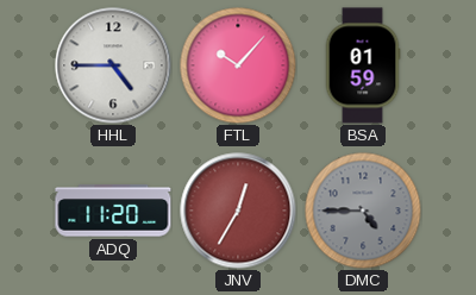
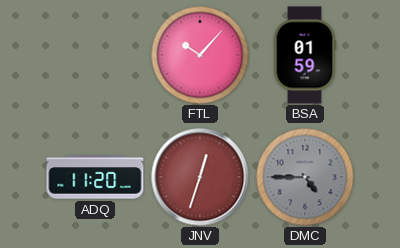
HHL: 4:45 -> none (113, 65)
JNV: 12:35 -> 12:33 (200, 177)
